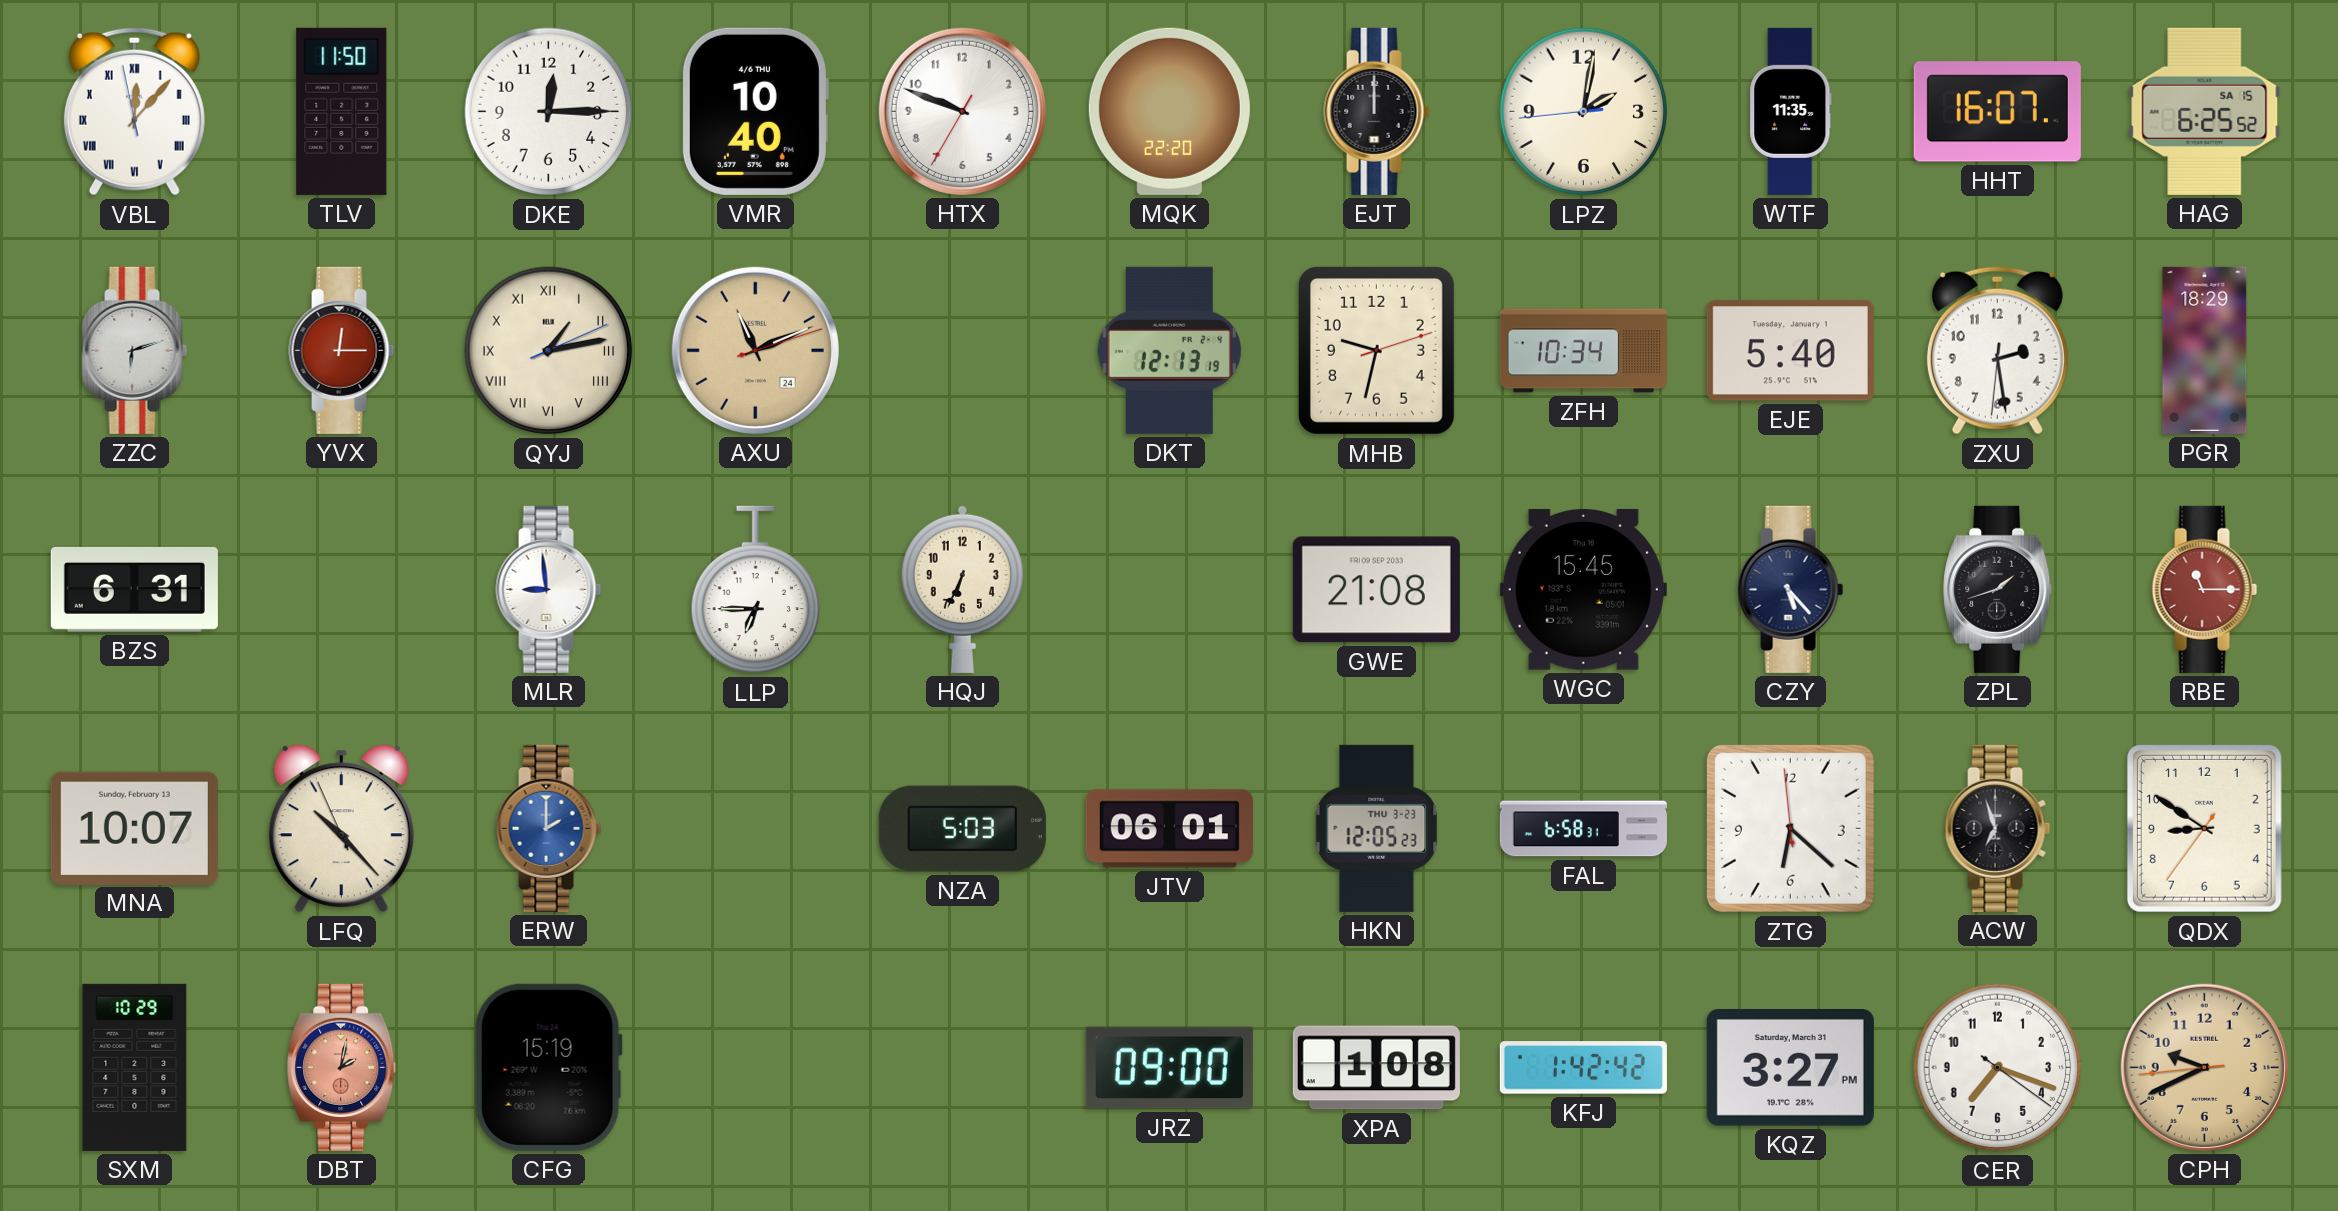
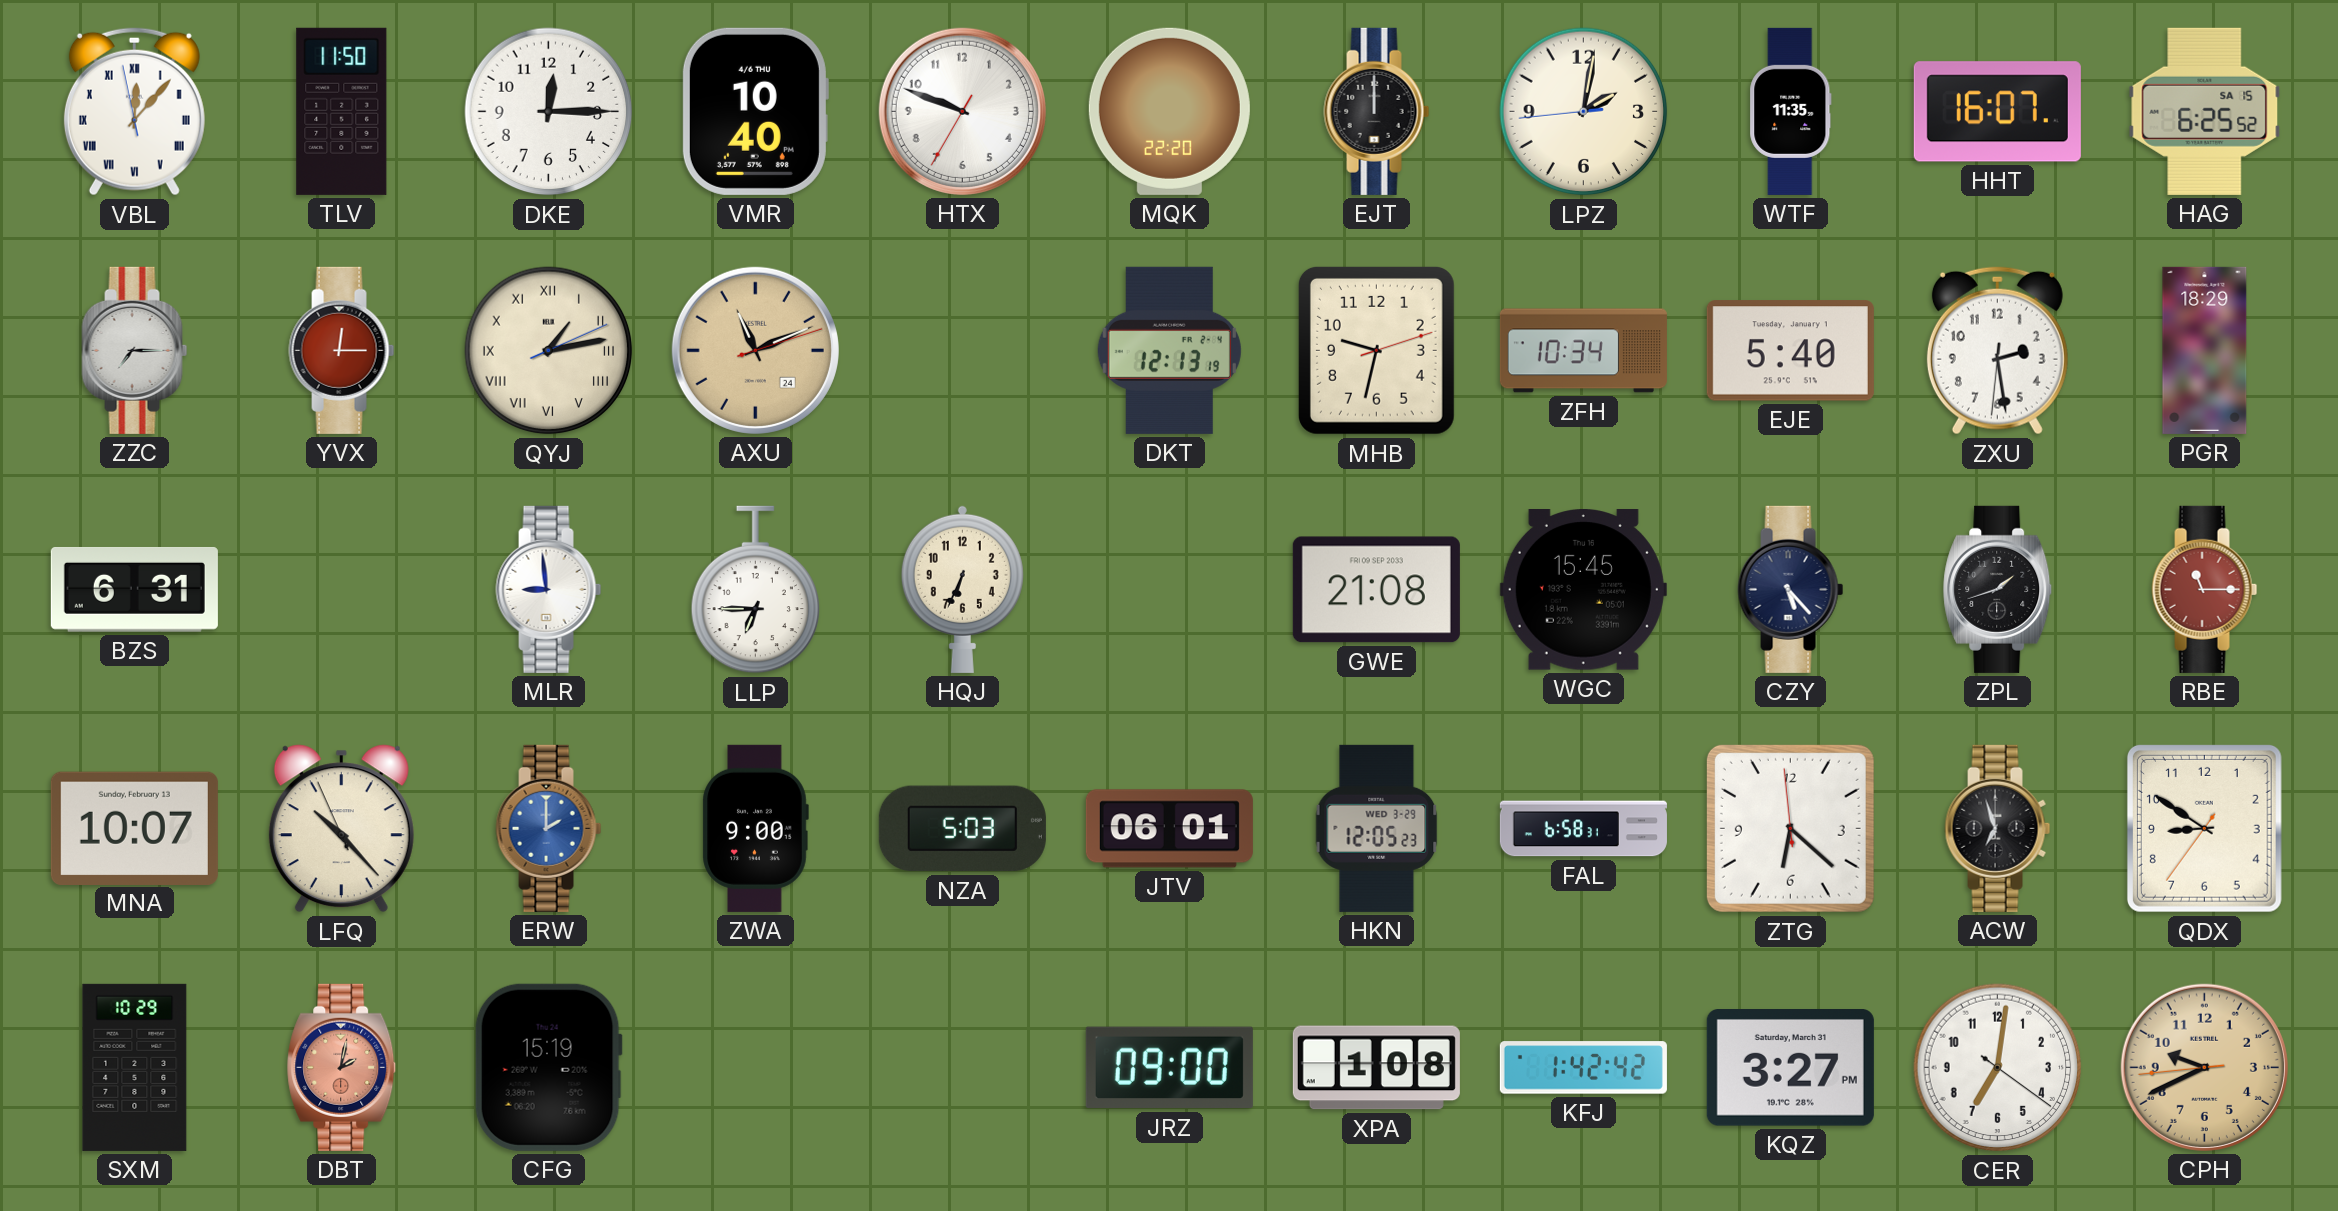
ZZC: 6:12 -> 7:15 (135, 350)
ZWA: none -> 9:00 (755, 828)
HKN date: THU 3-23 -> WED 3-29 (1377, 828)
CER: 7:18 -> 7:01 (1998, 1068)
